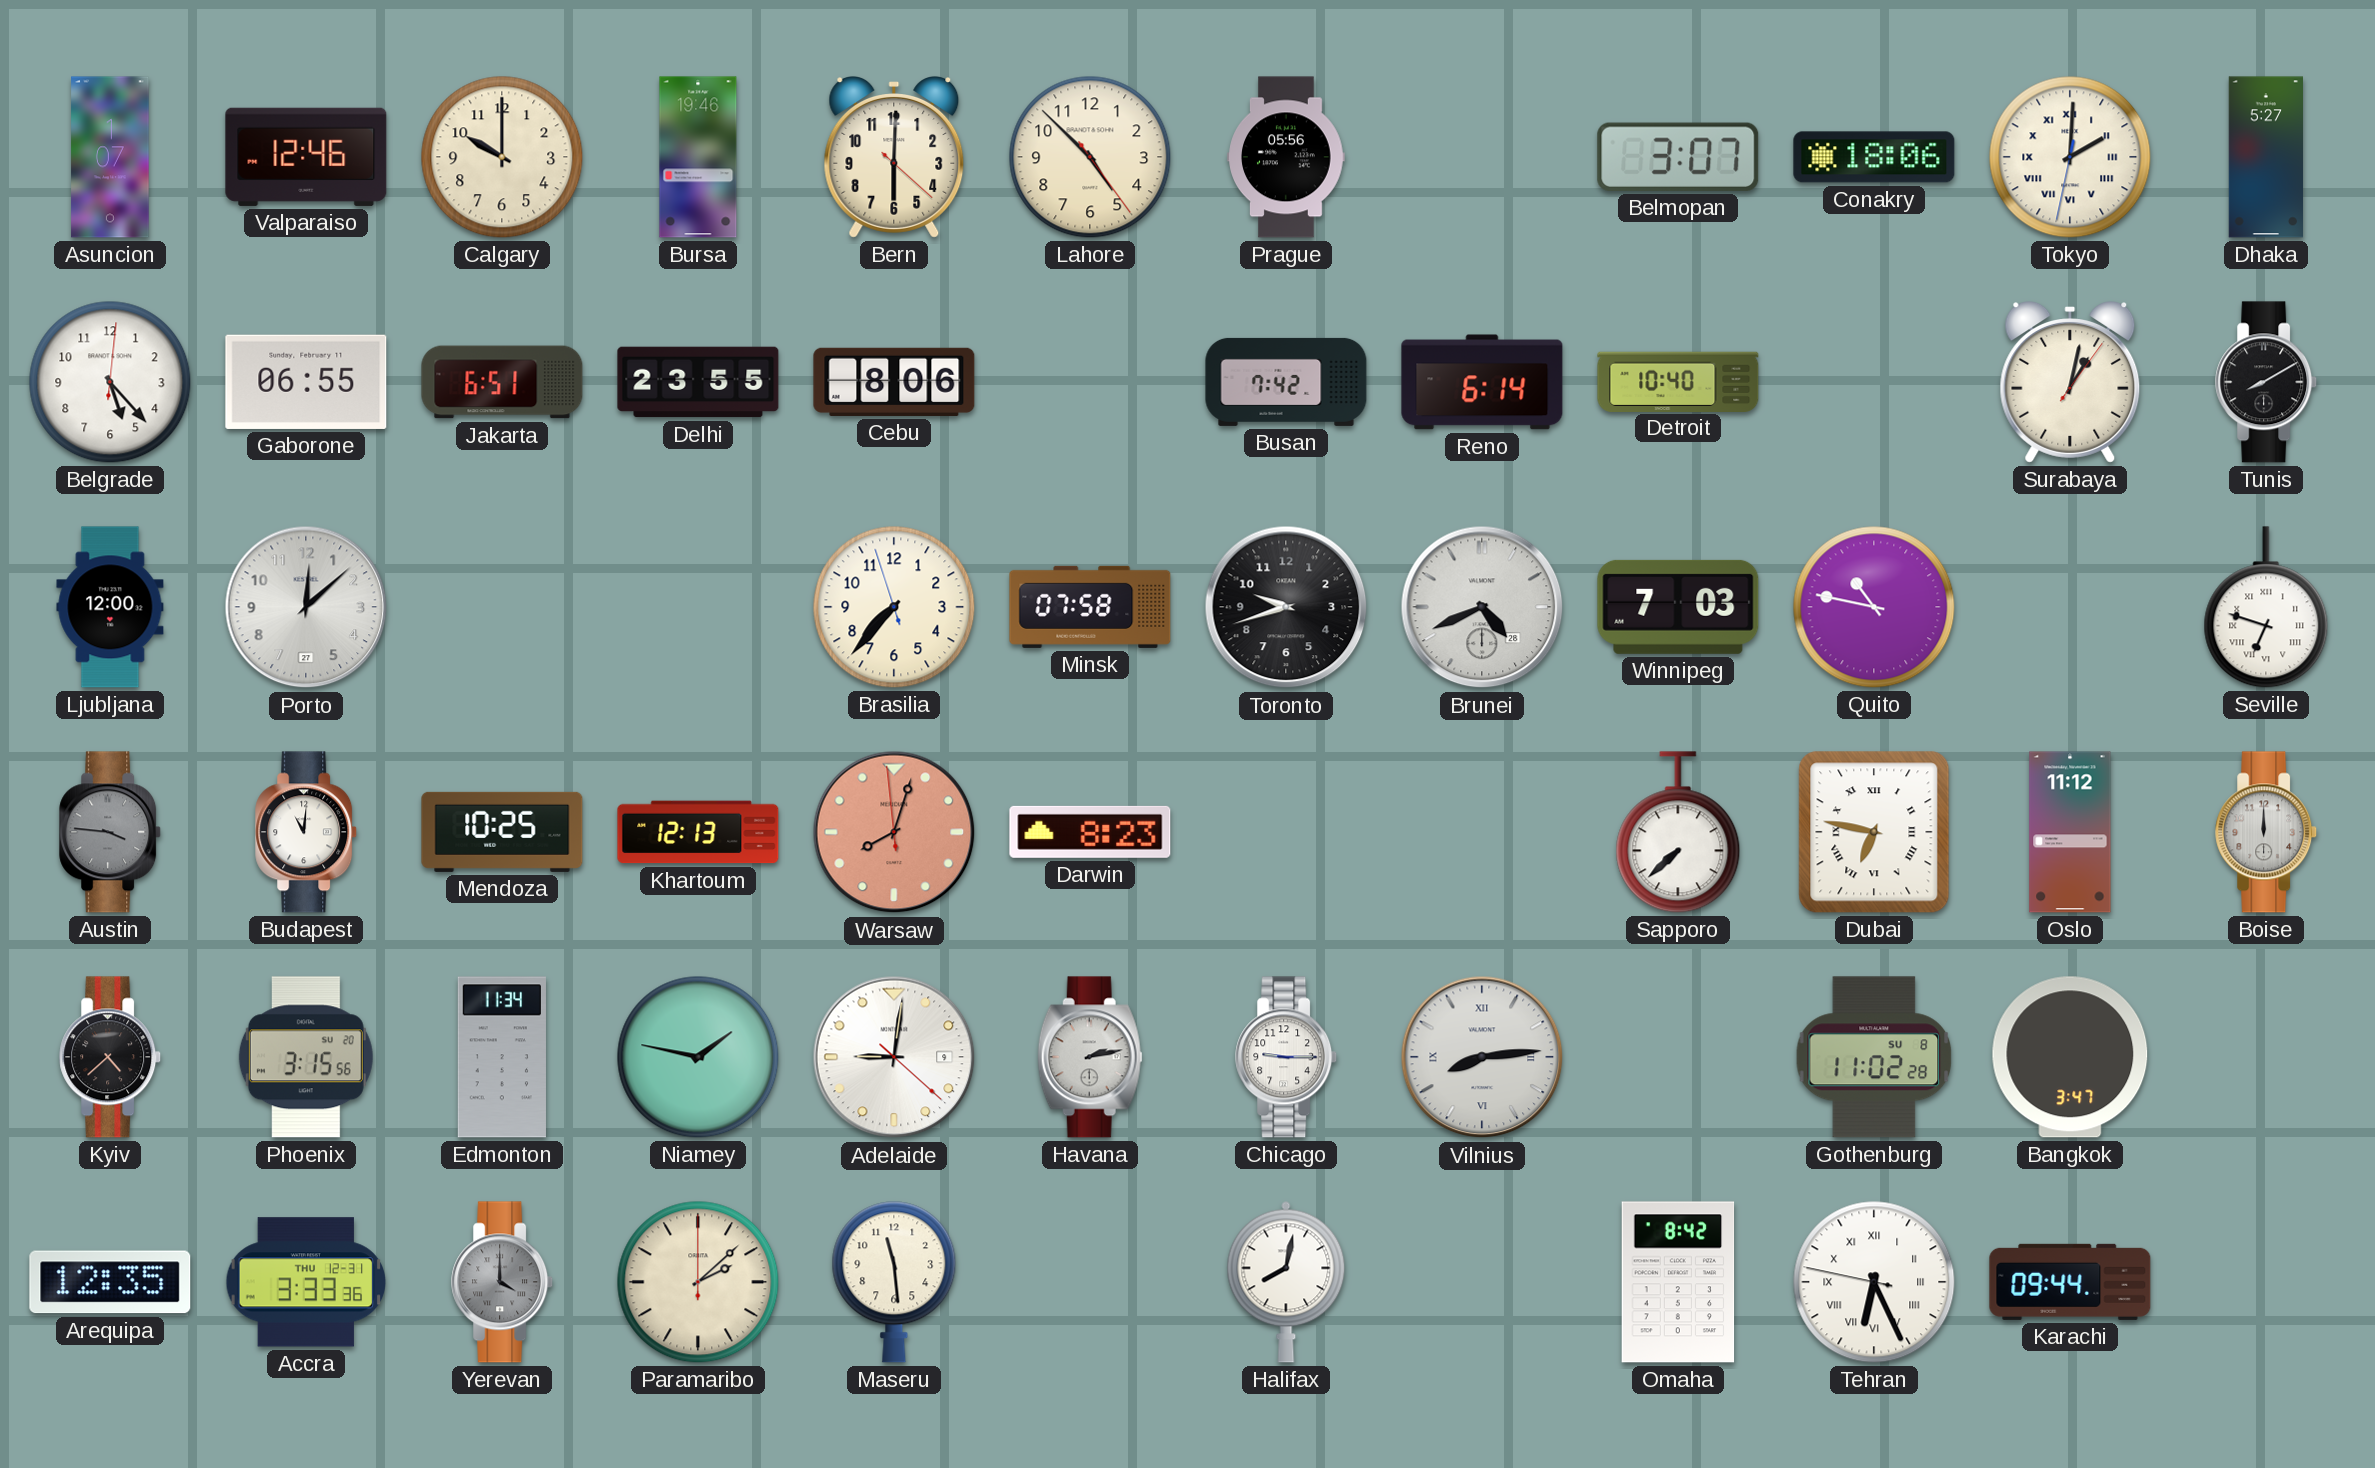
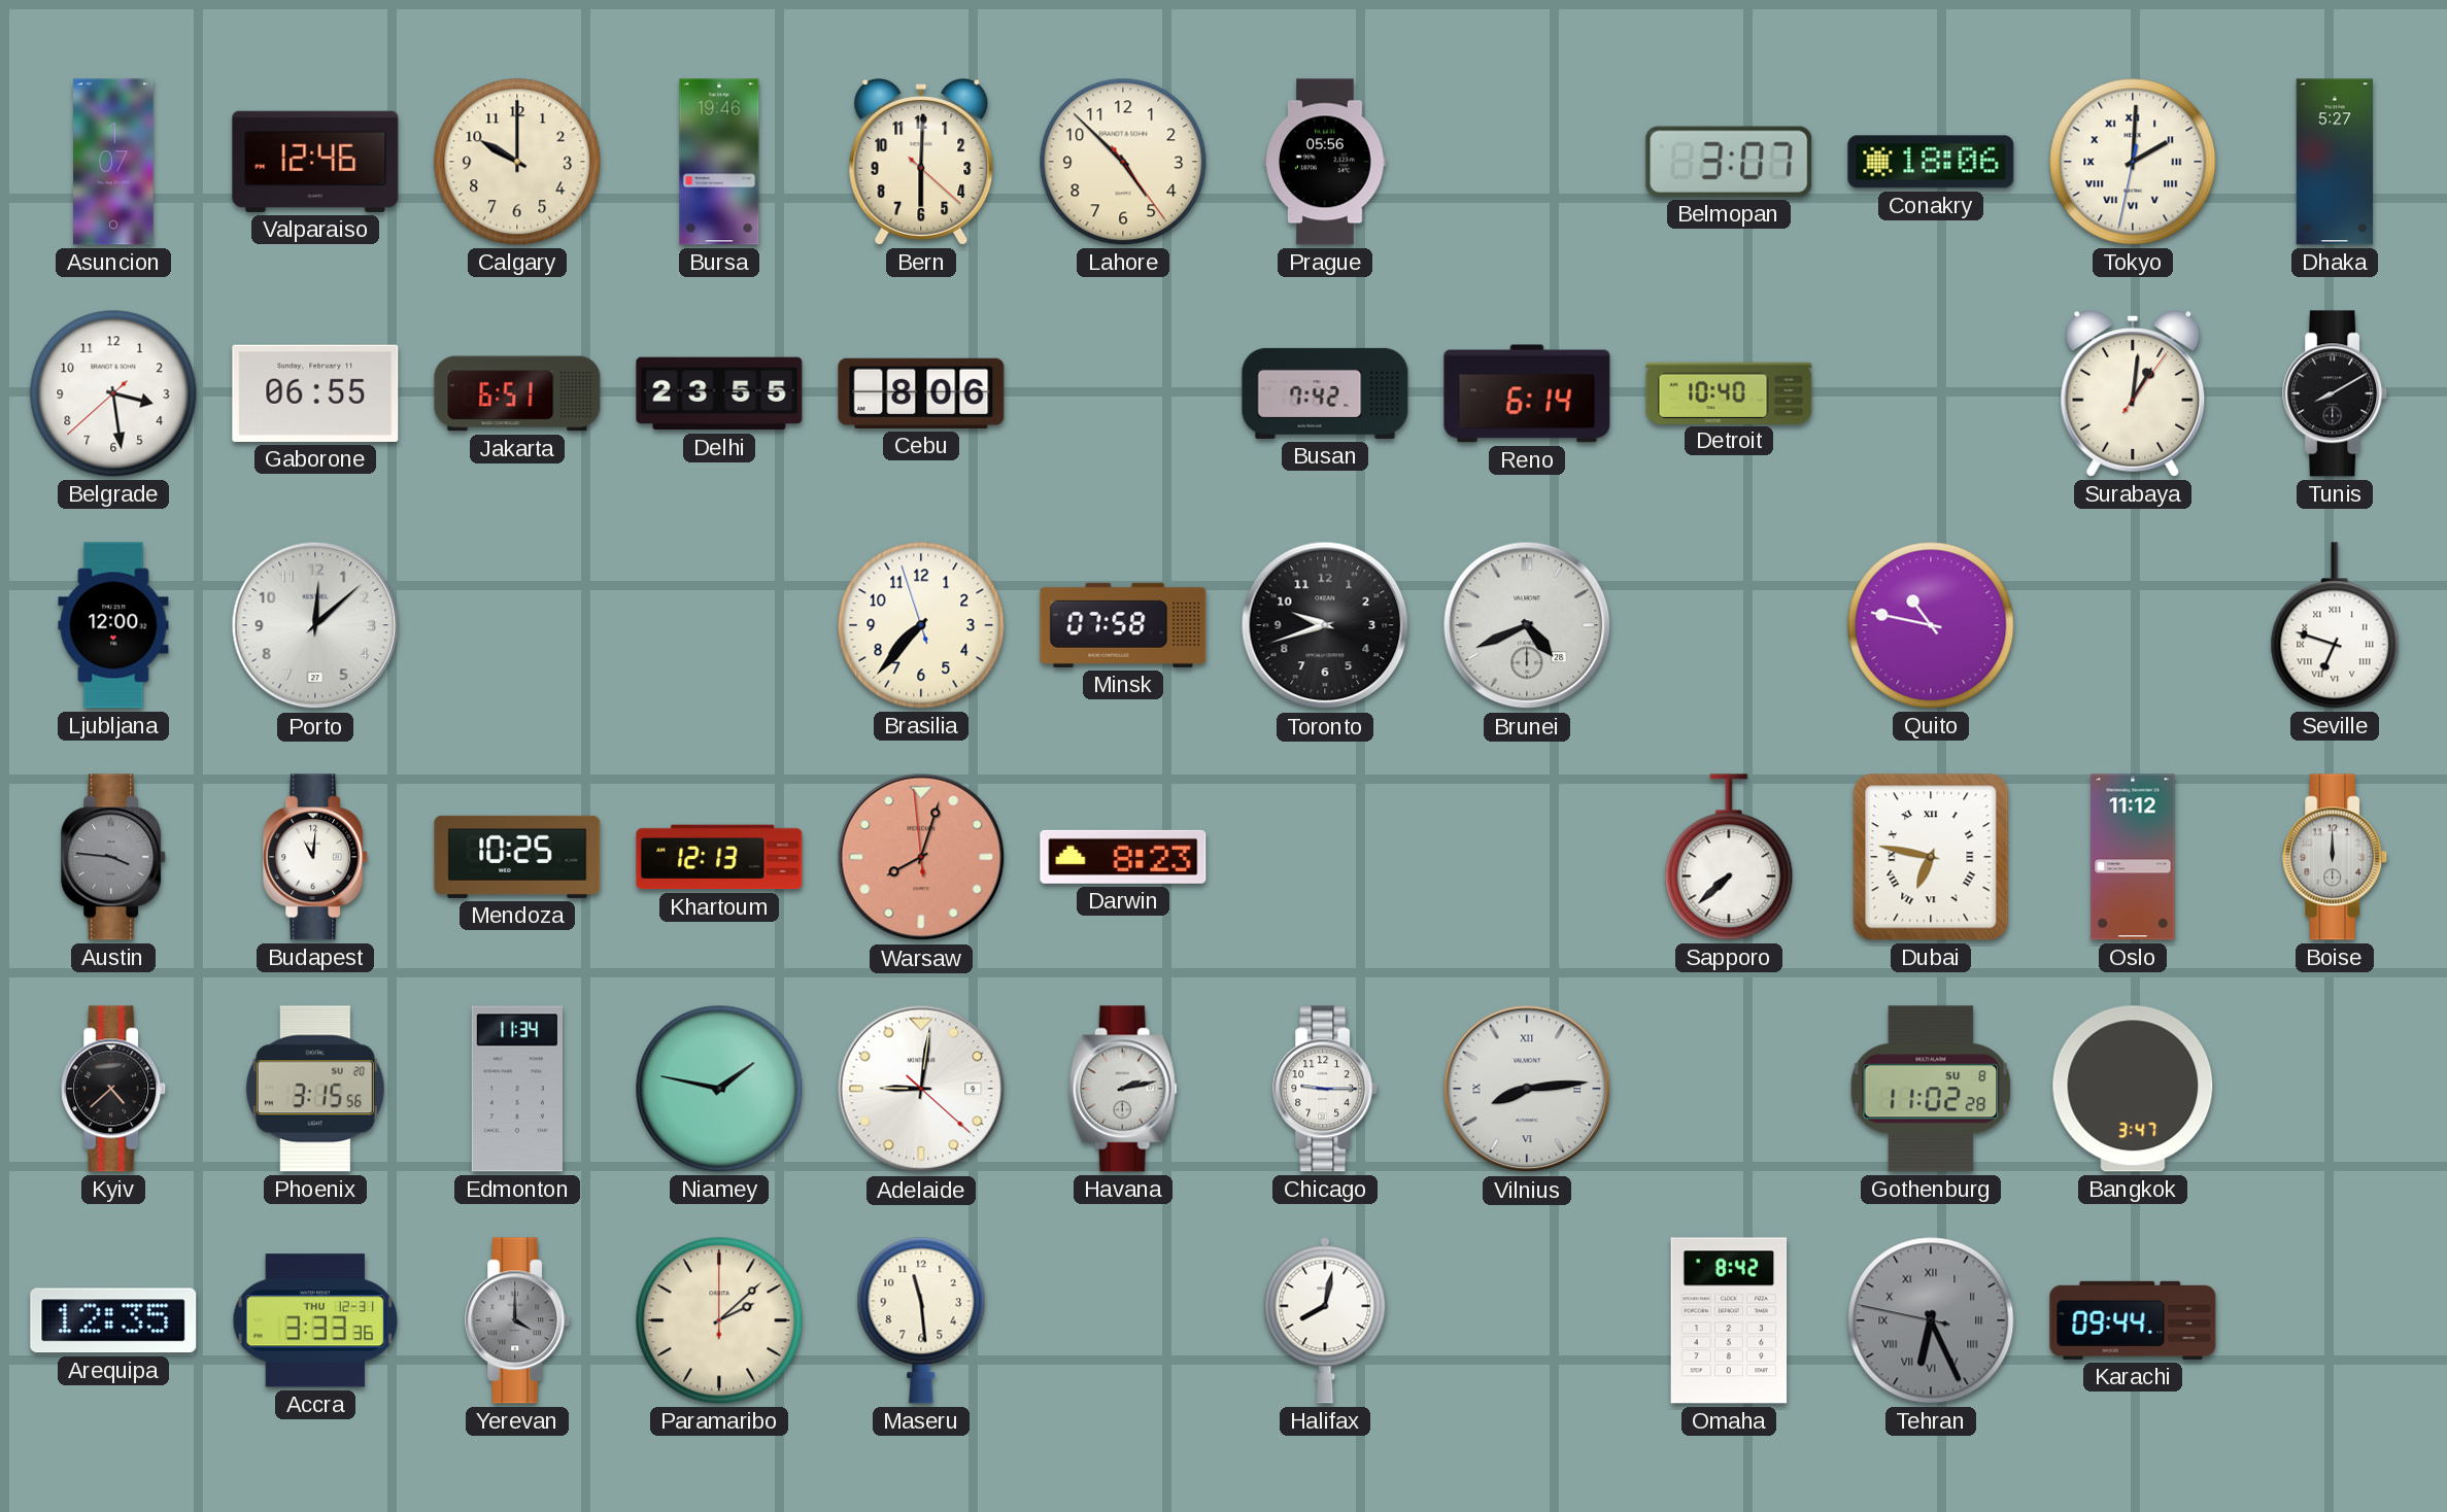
Belgrade: 5:23 -> 3:28 (113, 393)
Surabaya: 1:02 -> 1:01 (2133, 394)
Winnipeg: 7:03 -> none (1678, 607)
Tehran dial: white -> grey (1931, 1320)
